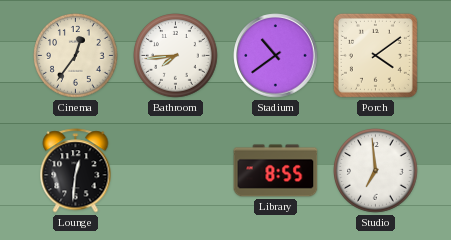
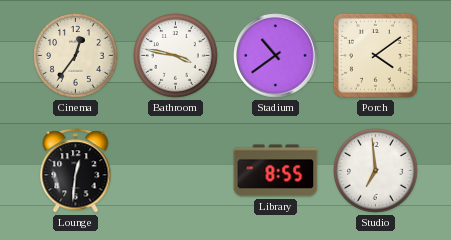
Bathroom: 7:44 -> 3:47 (176, 56)
